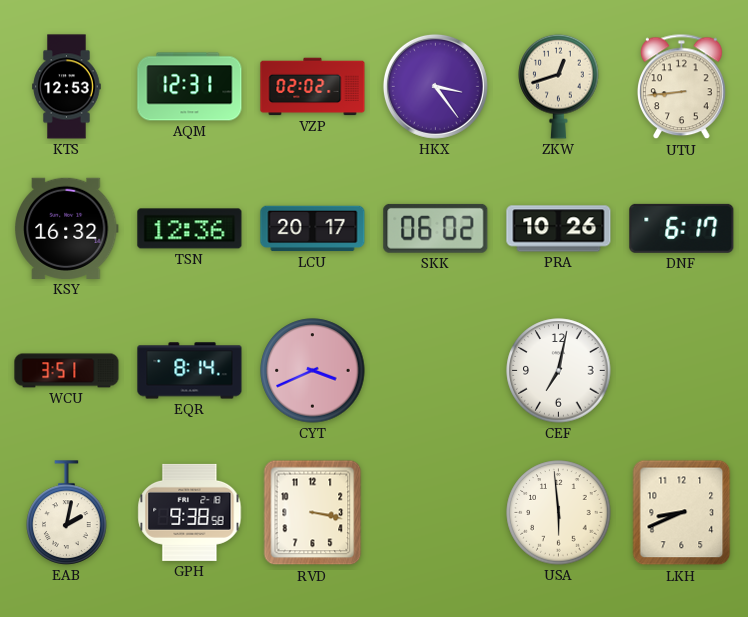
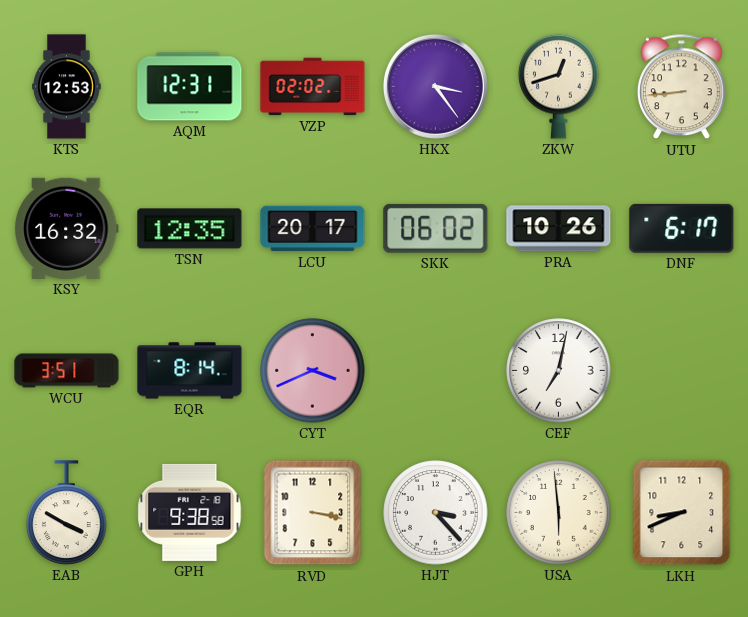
TSN: 12:36 -> 12:35 (190, 229)
EAB: 2:02 -> 3:50 (67, 513)
HJT: none -> 3:23 (436, 513)
